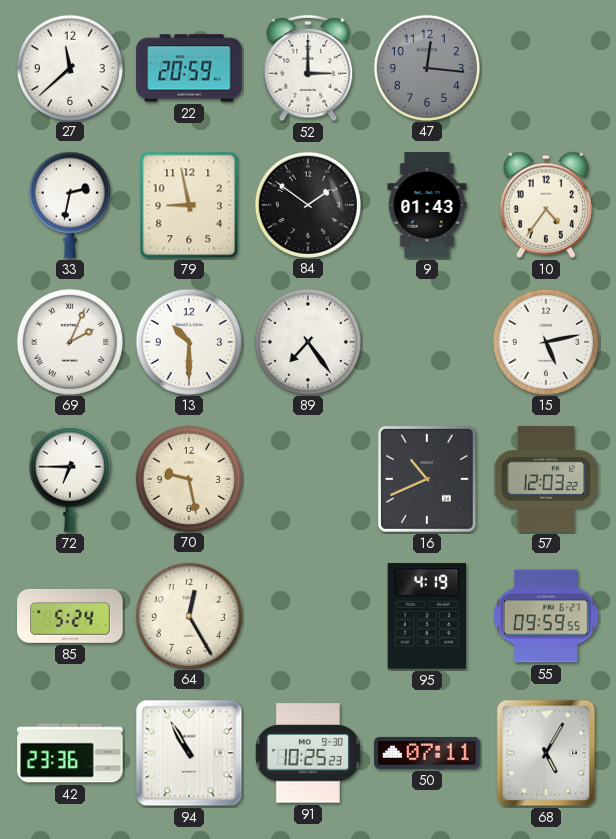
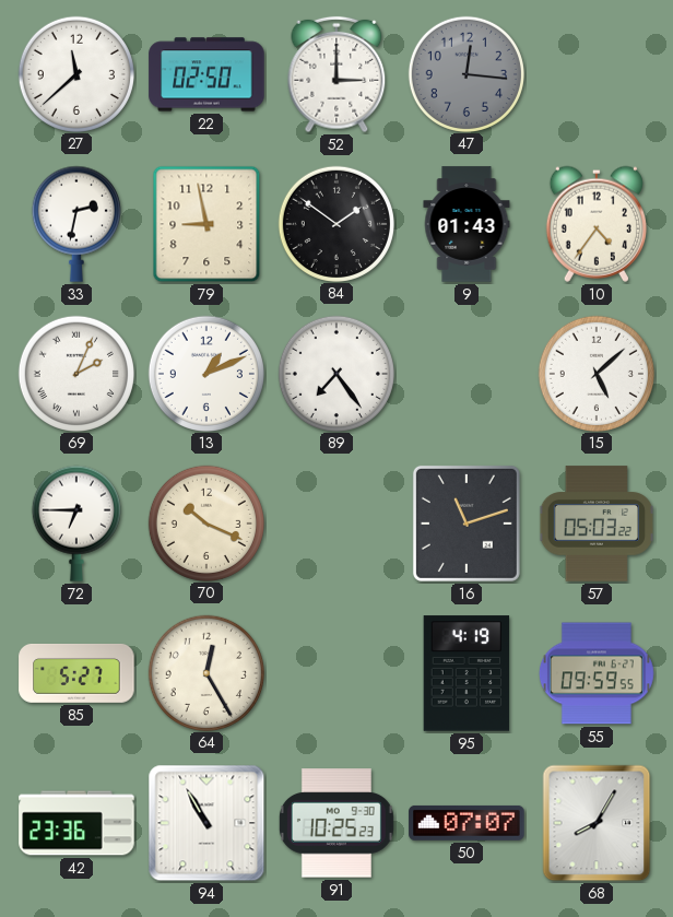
22: 20:59 -> 02:50 (206, 74)
13: 10:30 -> 1:11 (205, 373)
15: 5:13 -> 5:08 (595, 373)
70: 9:28 -> 10:19 (205, 522)
16: 10:41 -> 11:12 (467, 524)
57: 12:03 -> 05:03 (597, 524)
85: 5:24 -> 5:27 (76, 673)
50: 07:11 -> 07:07 (467, 823)
68: 5:05 -> 8:05 (597, 823)
